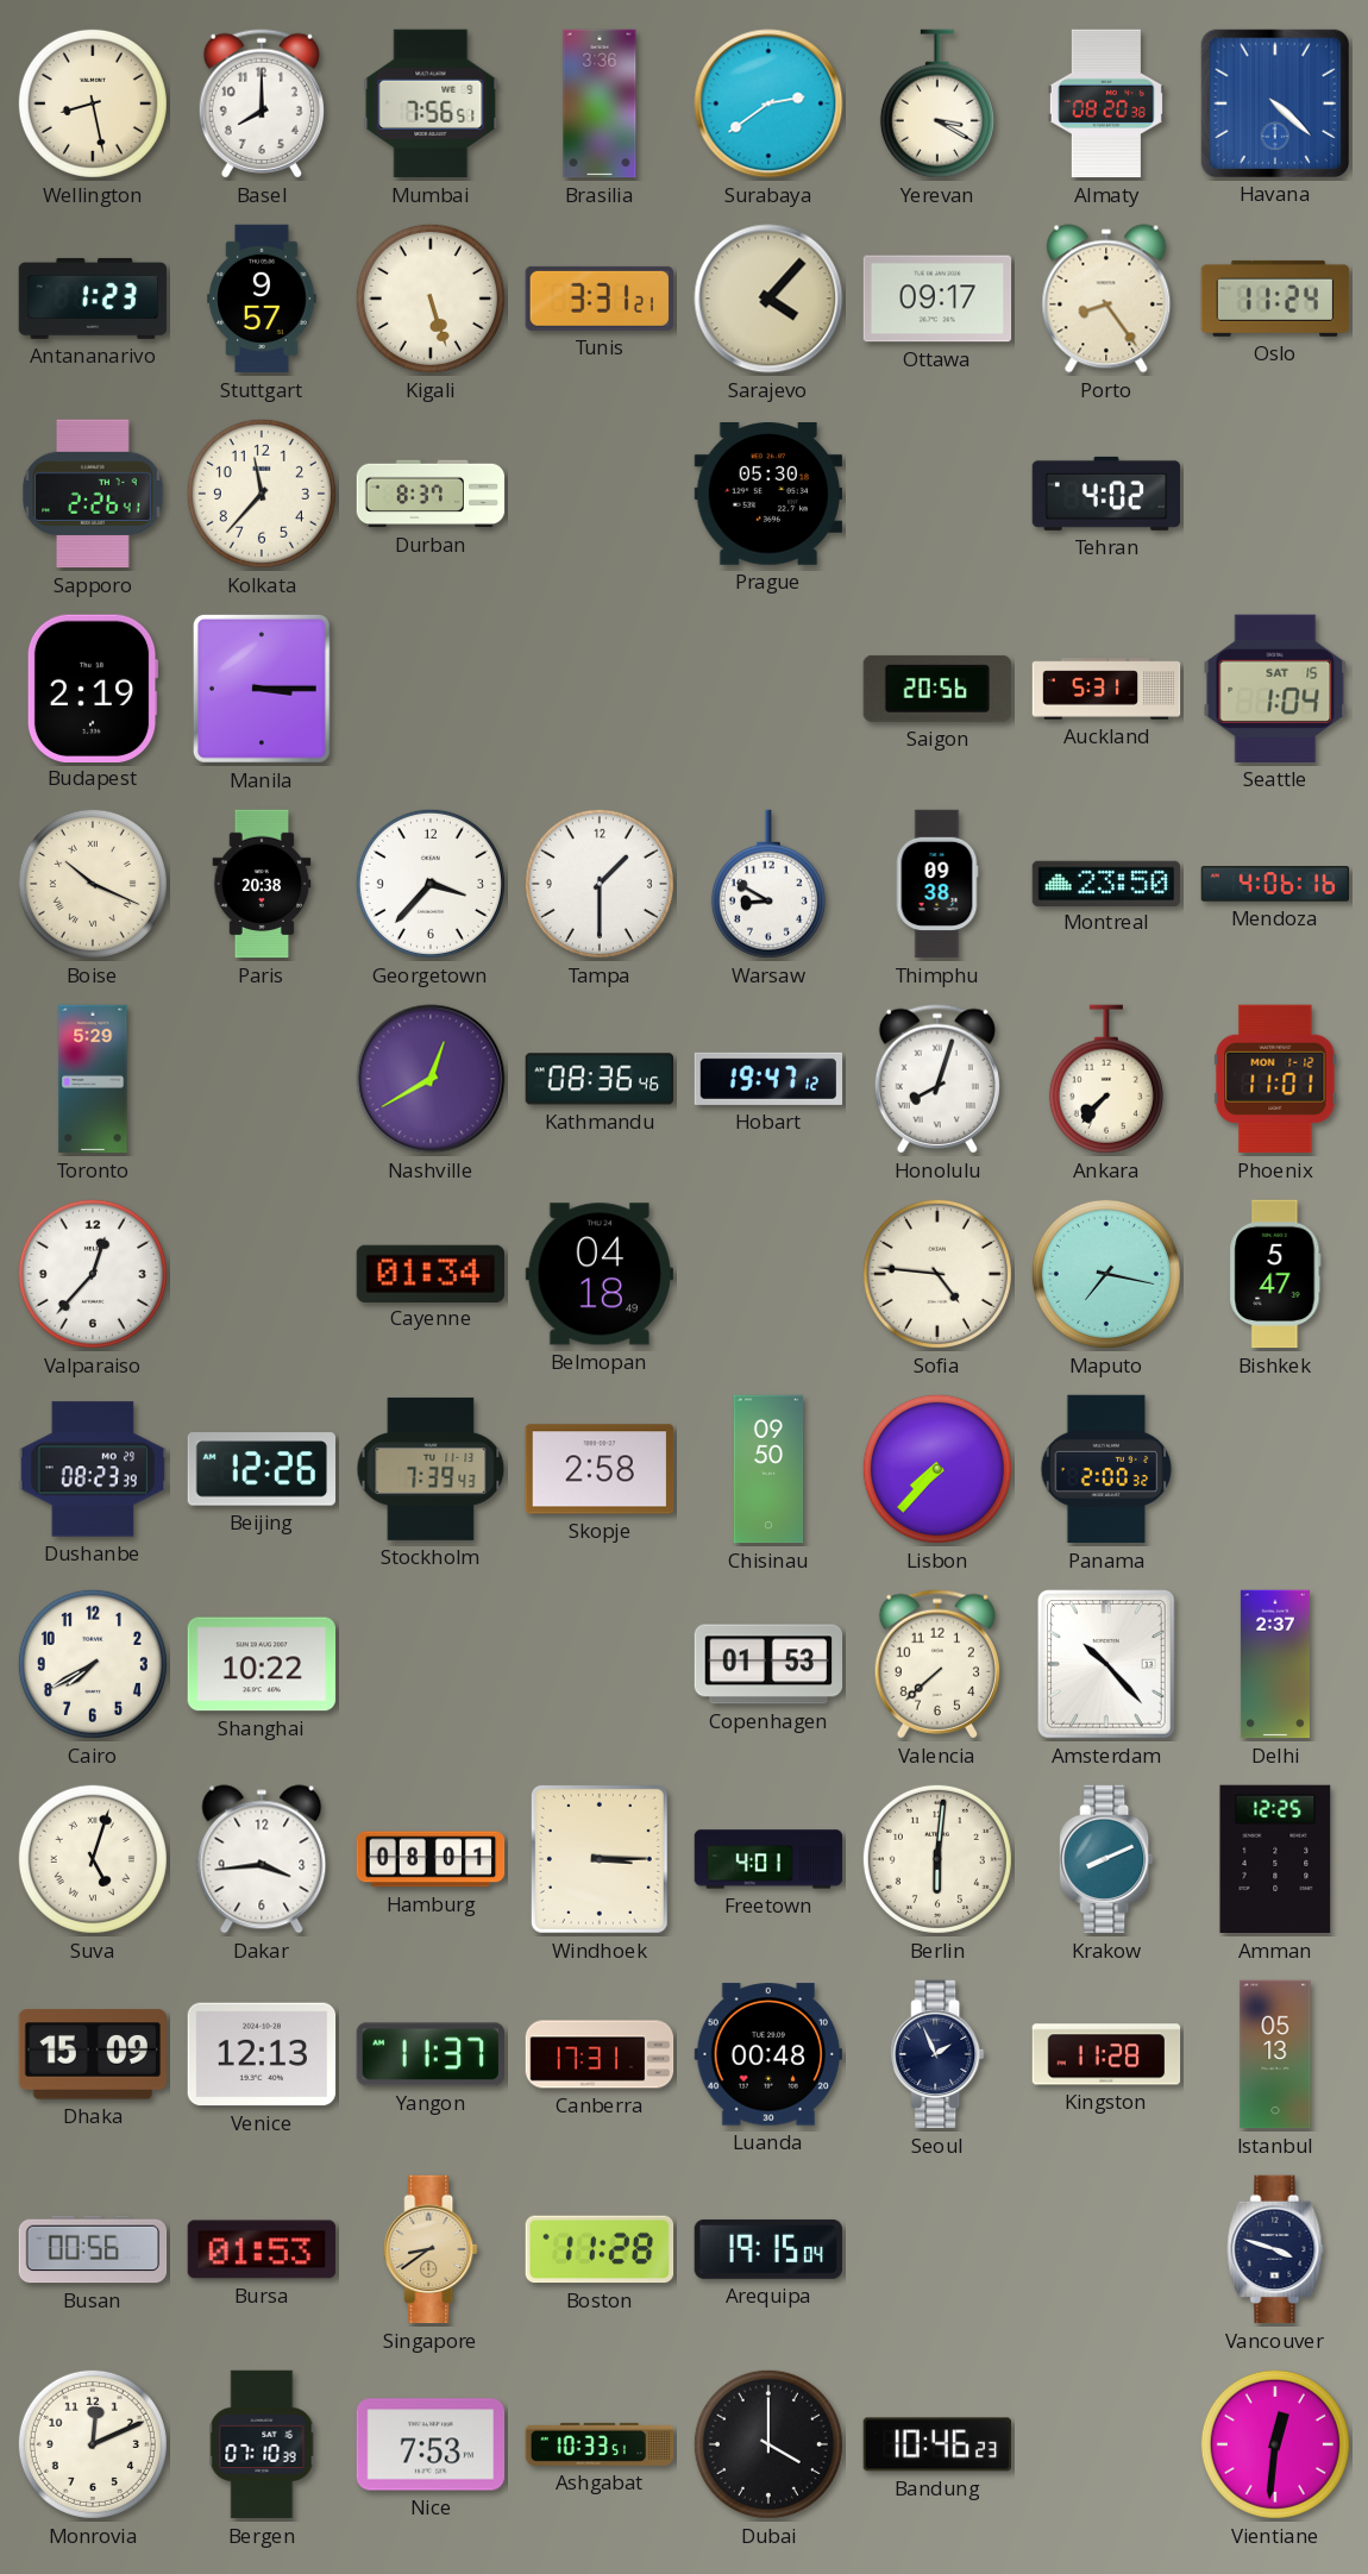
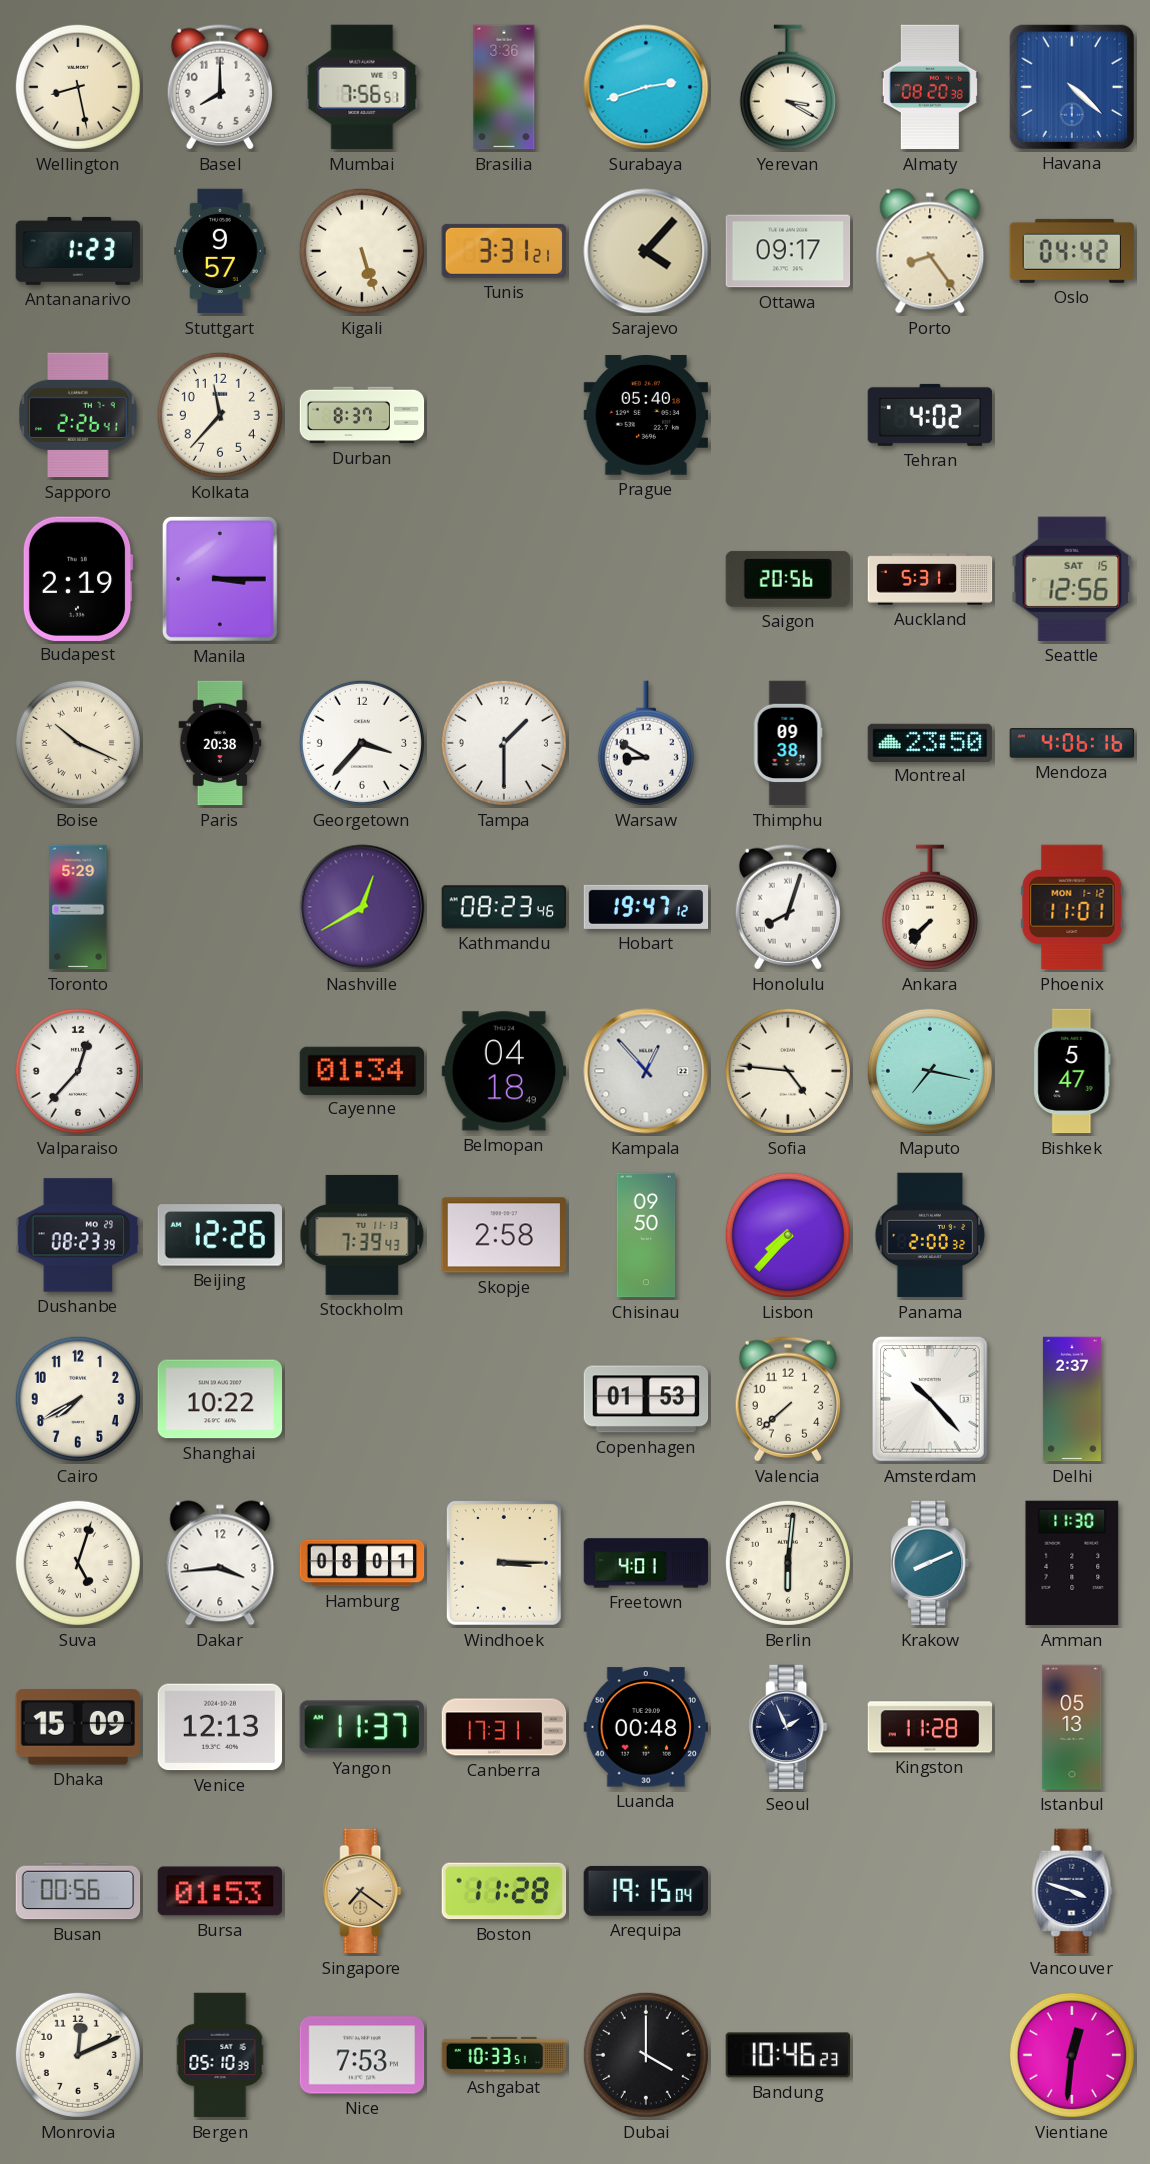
Surabaya: 2:39 -> 2:42 (646, 87)
Oslo: 11:24 -> 04:42 (1072, 251)
Prague: 05:30 -> 05:40 (646, 416)
Seattle: 1:04 -> 12:56 (1072, 579)
Kathmandu: 08:36 -> 08:23 (504, 907)
Kampala: none -> 12:53 (646, 1071)
Amman: 12:25 -> 11:30 (1072, 1563)
Singapore: 8:39 -> 7:21 (362, 1891)
Bergen: 07:10 -> 05:10 (220, 2055)
